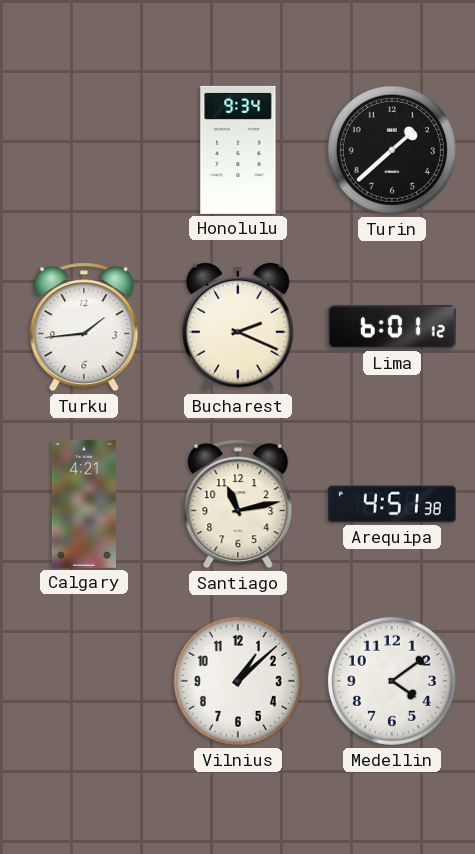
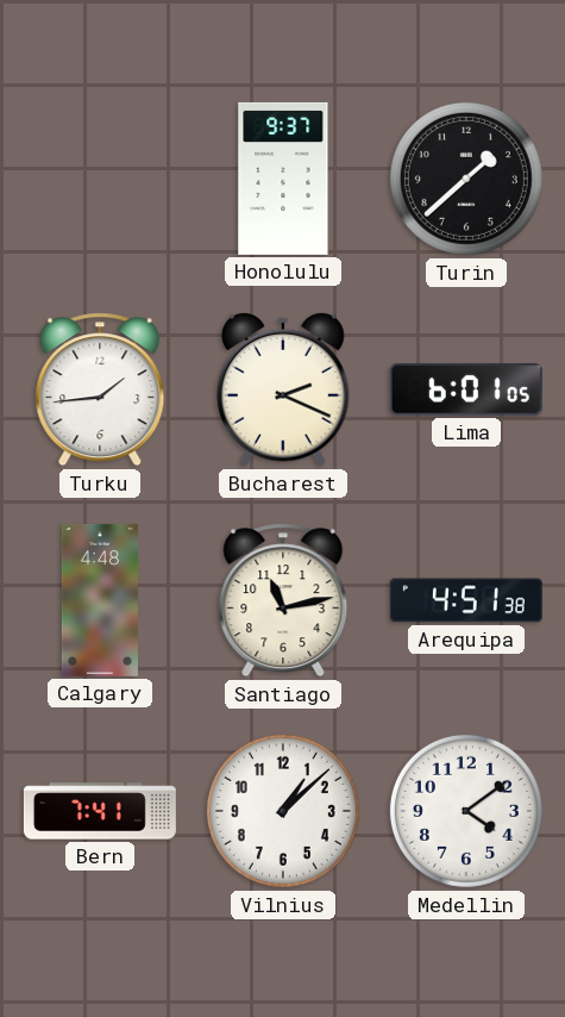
Honolulu: 9:34 -> 9:37 (283, 179)
Lima: 6:01:12 -> 6:01:05 (466, 389)
Calgary: 4:21 -> 4:48 (100, 600)
Bern: none -> 7:41 (100, 811)
